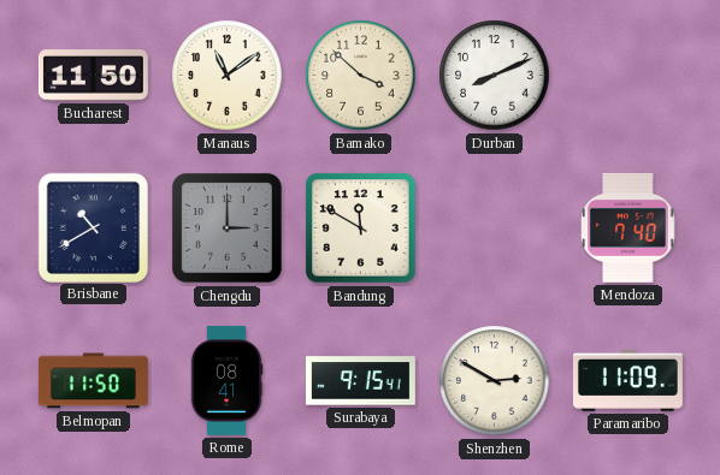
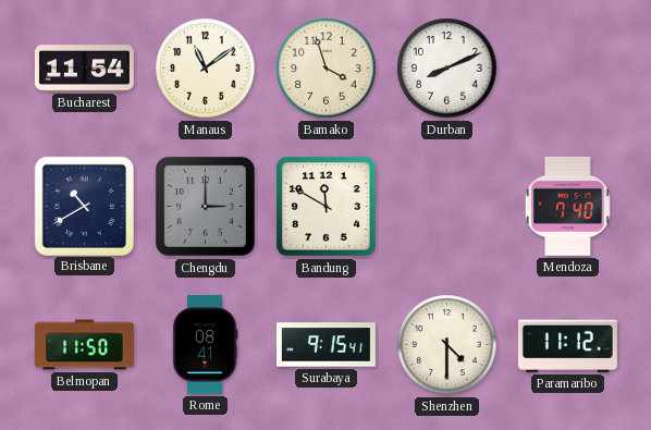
Bucharest: 11:50 -> 11:54 (84, 69)
Bamako: 3:52 -> 3:57 (327, 69)
Shenzhen: 2:50 -> 4:30 (447, 345)
Paramaribo: 11:09 -> 11:12 (567, 344)
